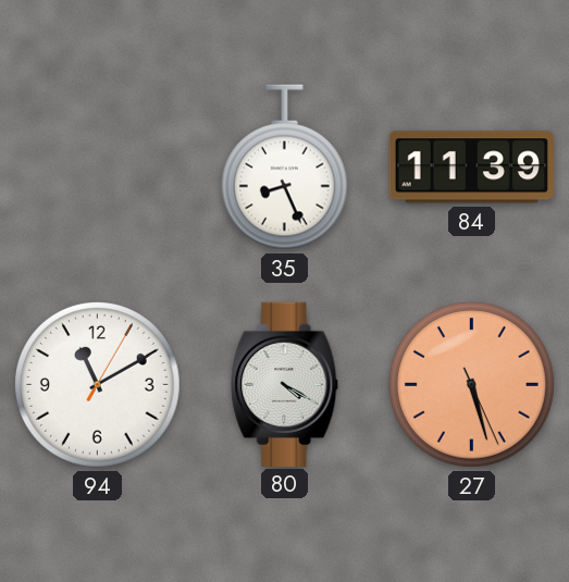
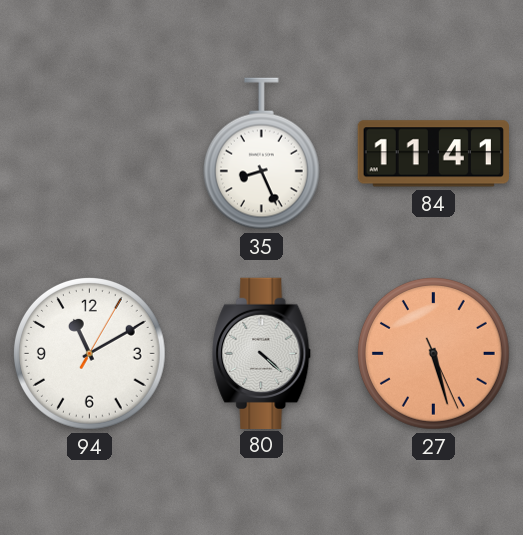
84: 11:39 -> 11:41 (433, 154)
80: 4:20 -> 4:22 (262, 353)
